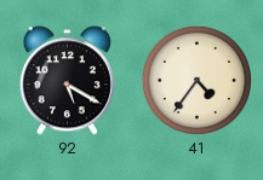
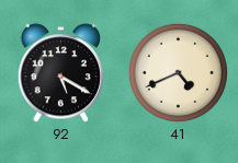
41: 4:36 -> 4:41 (178, 72)
